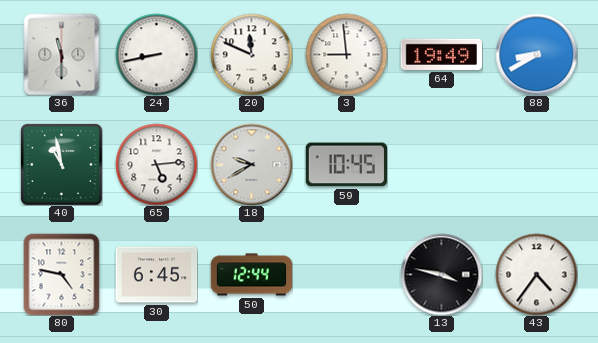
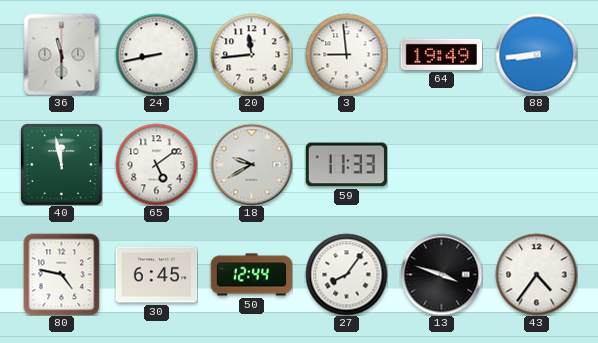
20: 11:49 -> 11:44 (251, 54)
88: 8:40 -> 8:44 (536, 54)
40: 10:58 -> 11:58 (61, 164)
65: 5:14 -> 5:09 (156, 164)
59: 10:45 -> 11:33 (346, 165)
27: none -> 8:06 (346, 274)
13: 3:47 -> 3:48 (441, 274)
